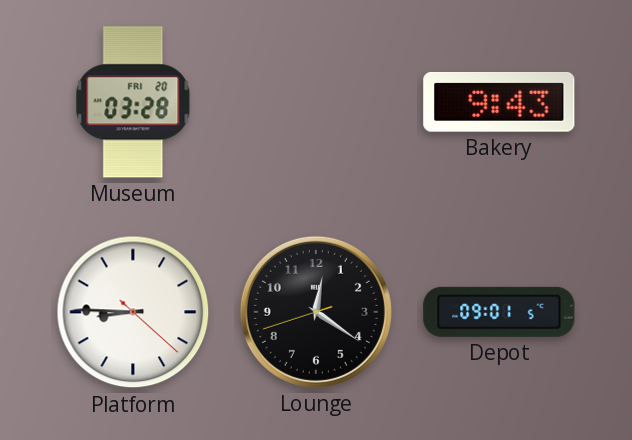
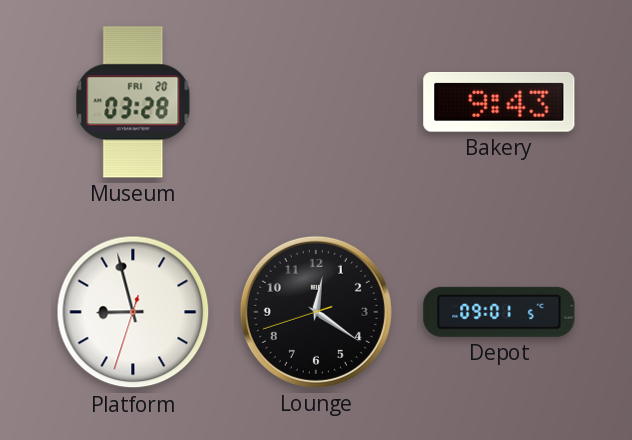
Platform: 8:45 -> 8:57 (133, 312)
